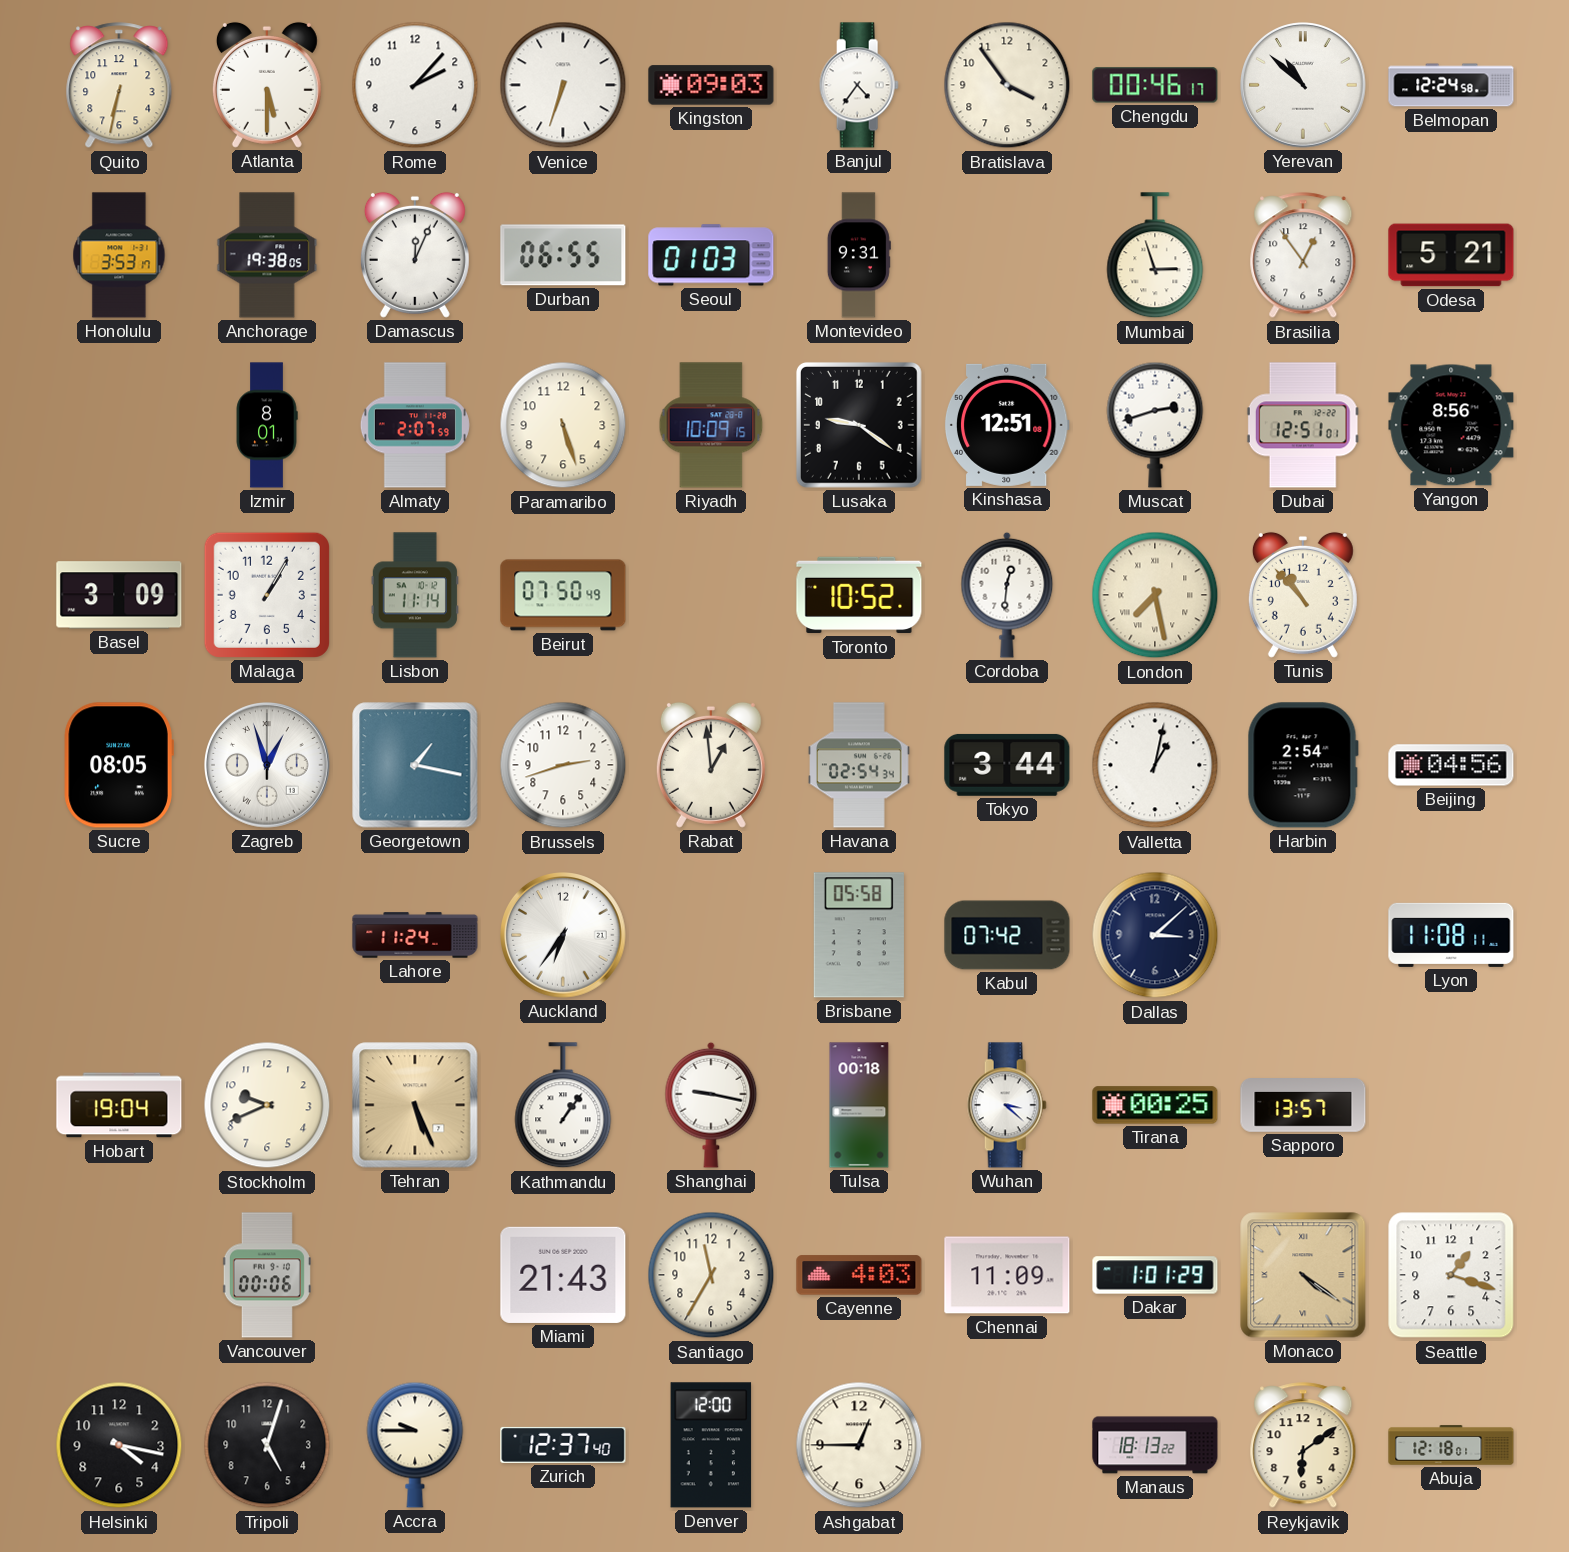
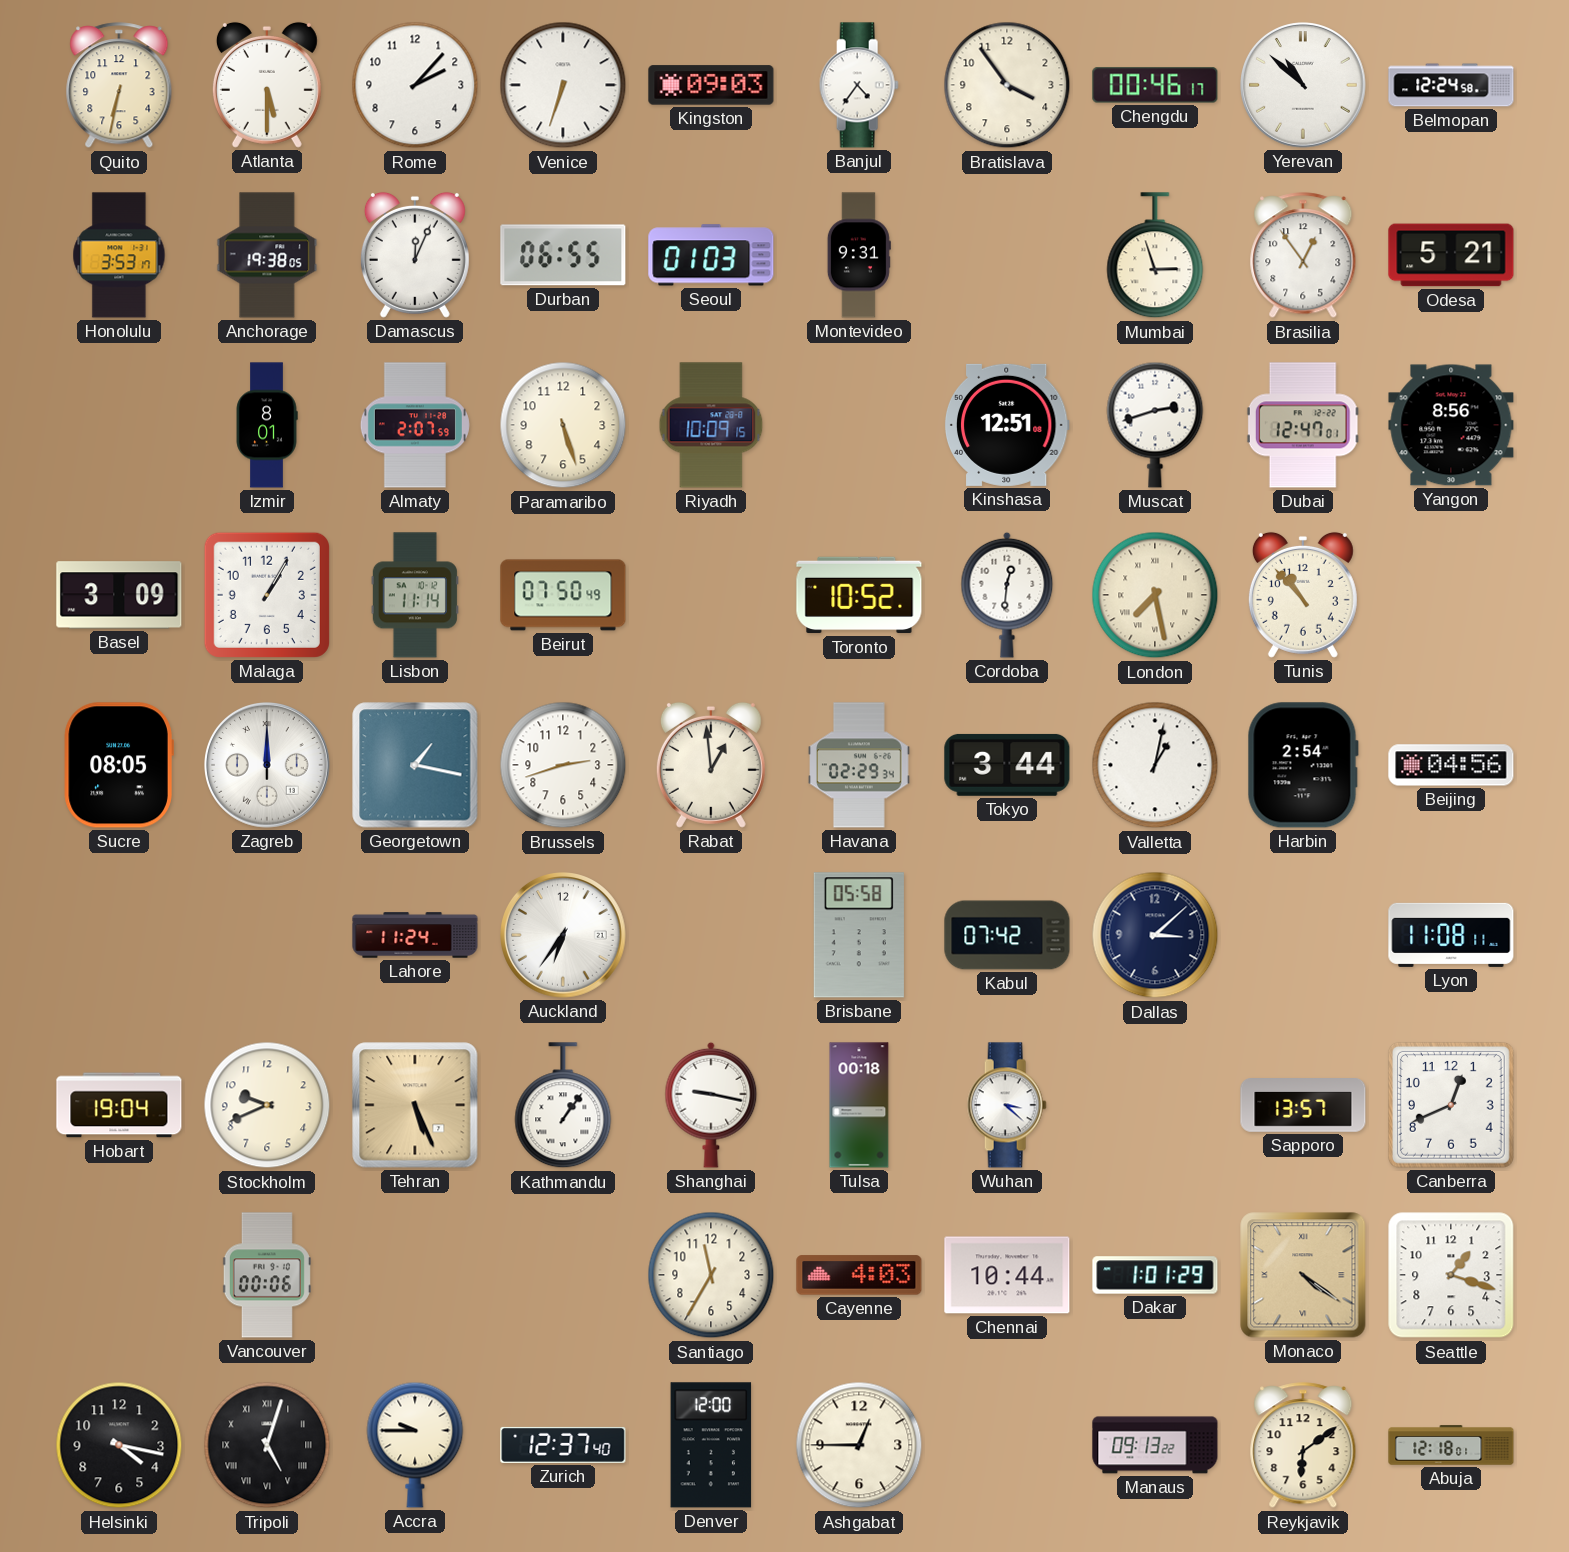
Lusaka: 9:21 -> none (859, 425)
Dubai: 12:51 -> 12:47 (1303, 425)
Zagreb: 12:57 -> 12:00 (268, 766)
Havana: 02:54 -> 02:29 (860, 765)
Tirana: 00:25 -> none (1155, 1105)
Canberra: none -> 12:41 (1451, 1105)
Miami: 21:43 -> none (563, 1275)
Chennai: 11:09 -> 10:44 (1007, 1275)
Tripoli numerals: Arabic -> Roman (267, 1445)
Manaus: 18:13 -> 09:13 (1155, 1445)
